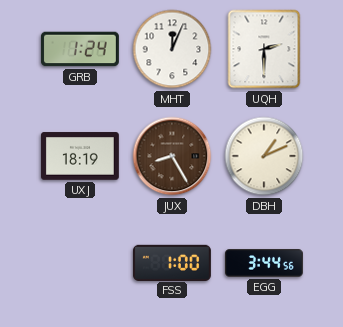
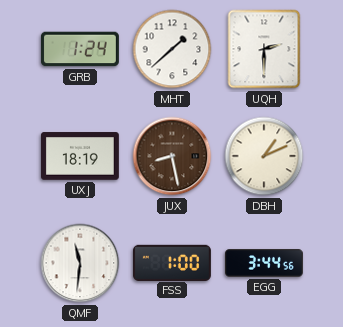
MHT: 12:04 -> 1:38 (172, 49)
JUX: 8:25 -> 8:28 (172, 156)
QMF: none -> 11:31 (80, 263)
